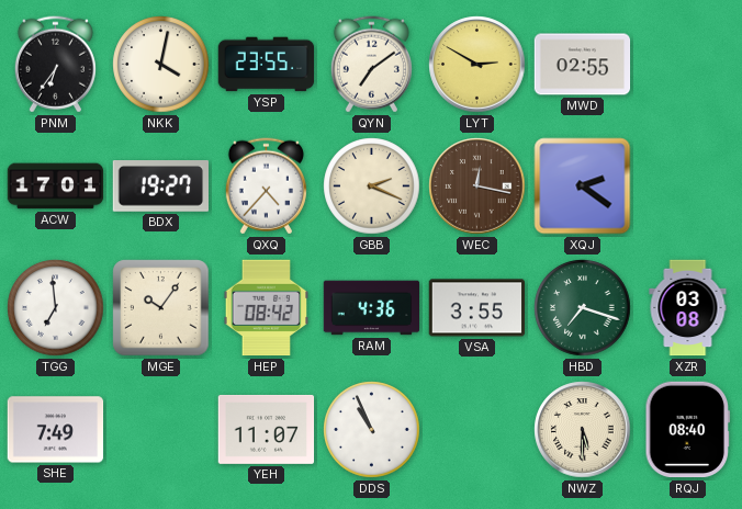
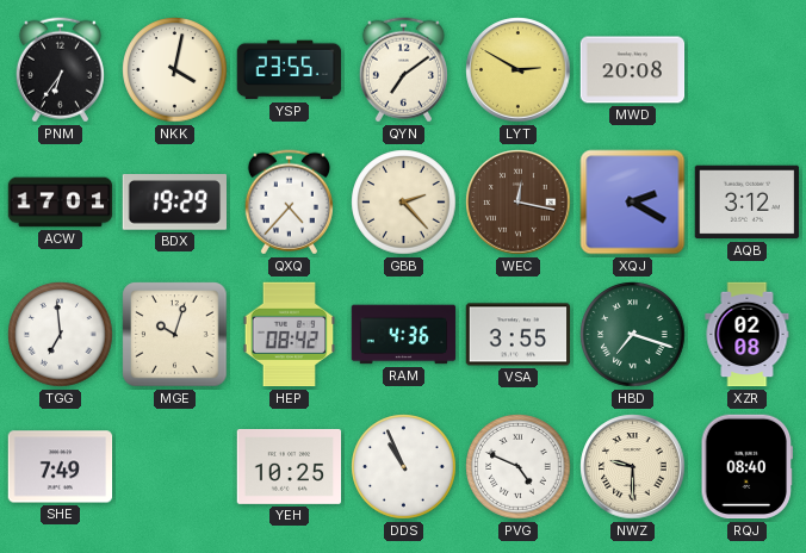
MWD: 02:55 -> 20:08 (633, 70)
BDX: 19:27 -> 19:29 (174, 203)
GBB: 2:19 -> 2:23 (404, 203)
XQJ: 2:21 -> 2:20 (633, 203)
AQB: none -> 3:12 (748, 203)
MGE: 10:06 -> 10:03 (175, 335)
XZR: 03:08 -> 02:08 (748, 335)
YEH: 11:07 -> 10:25 (290, 466)
PVG: none -> 4:49 (519, 467)
NWZ: 5:30 -> 9:30 (633, 467)
